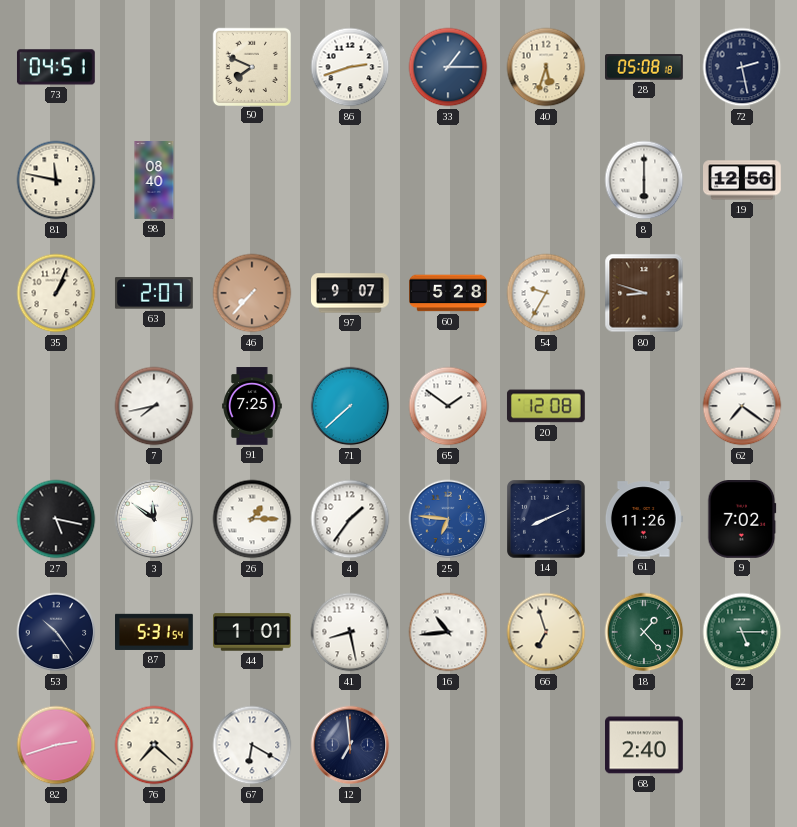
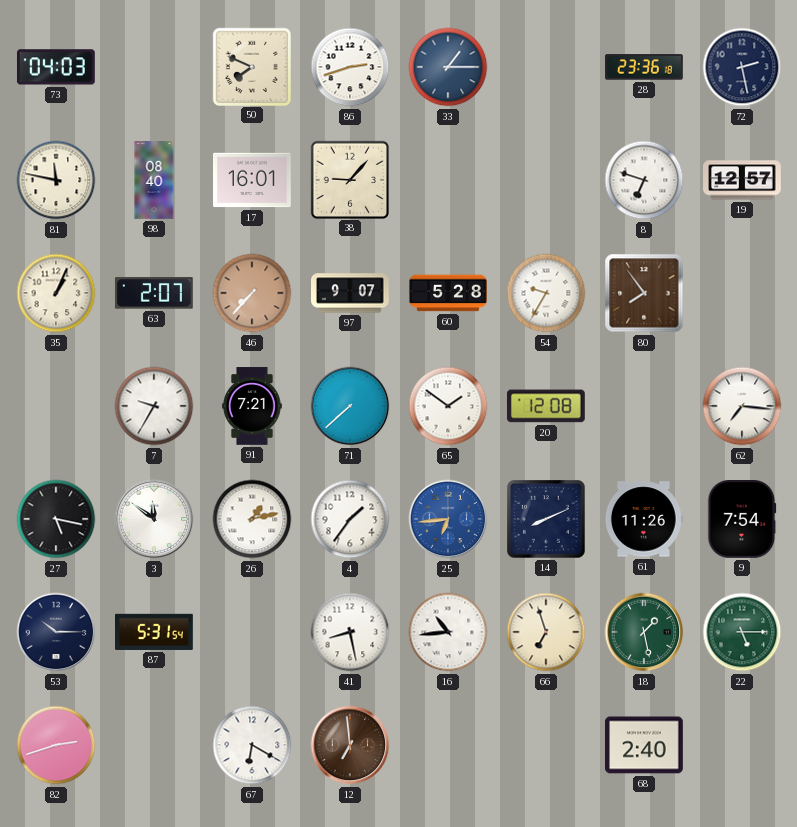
73: 04:51 -> 04:03 (56, 67)
40: 5:33 -> none (546, 67)
28: 05:08 -> 23:36 (645, 67)
17: none -> 16:01 (253, 180)
38: none -> 9:07 (349, 179)
8: 6:00 -> 6:48 (644, 180)
19: 12:56 -> 12:57 (743, 180)
80: 8:48 -> 7:54 (644, 293)
7: 7:43 -> 9:35 (154, 406)
91: 7:25 -> 7:21 (253, 406)
62: 7:21 -> 7:16 (742, 406)
26: 1:15 -> 1:13 (252, 519)
25: 6:46 -> 6:44 (448, 519)
9: 7:02 -> 7:54 (742, 520)
53: 10:24 -> 10:15 (56, 632)
44: 1:01 -> none (253, 632)
18: 1:23 -> 1:28 (644, 632)
76: 7:22 -> none (154, 745)
12 dial: navy -> brown (350, 745)
